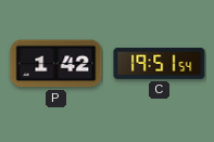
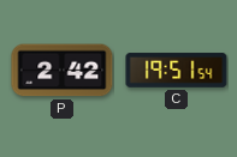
P: 1:42 -> 2:42 (63, 71)
